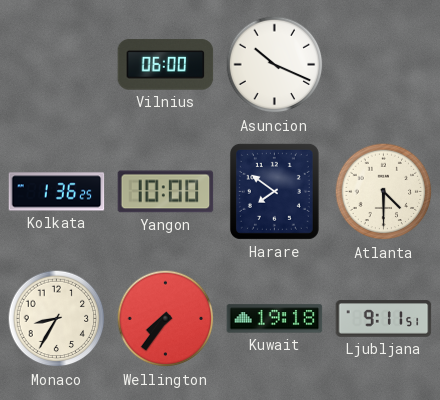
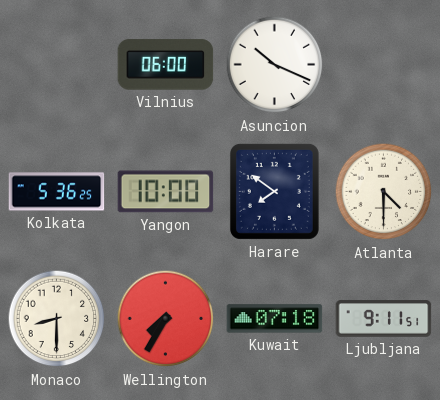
Kolkata: 1:36 -> 5:36 (57, 192)
Monaco: 8:35 -> 8:30 (57, 319)
Wellington: 7:36 -> 7:35 (166, 319)
Kuwait: 19:18 -> 07:18 (275, 319)
